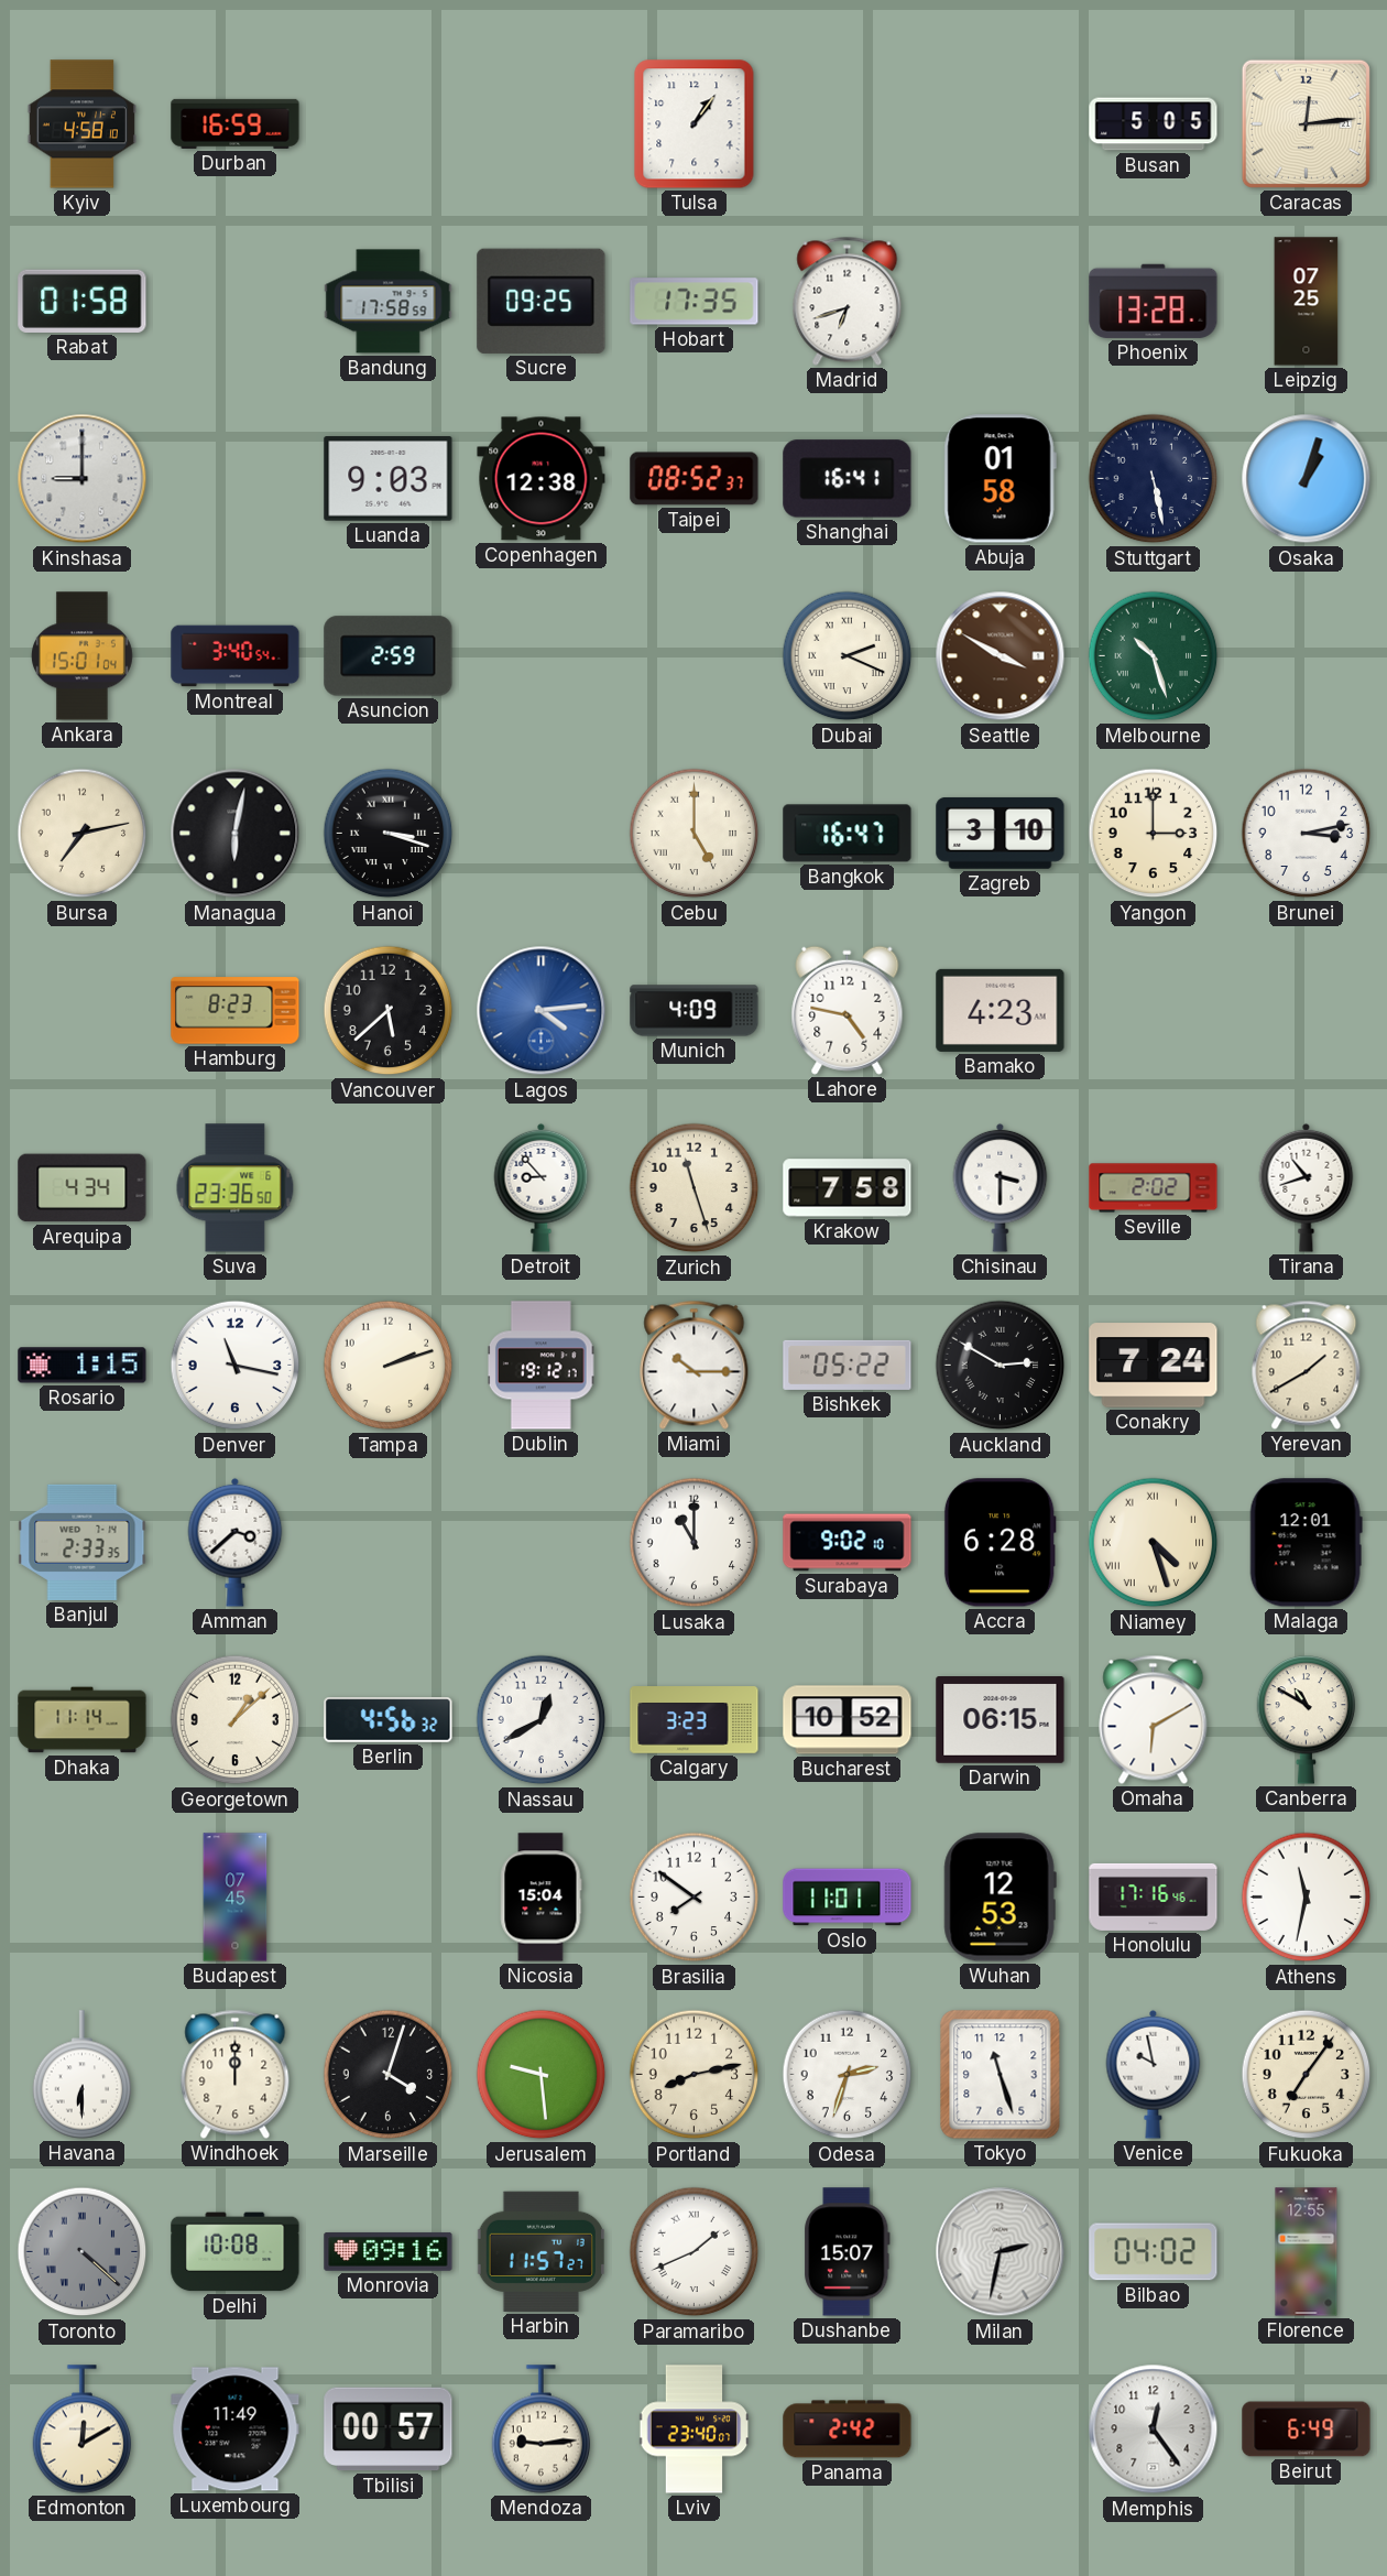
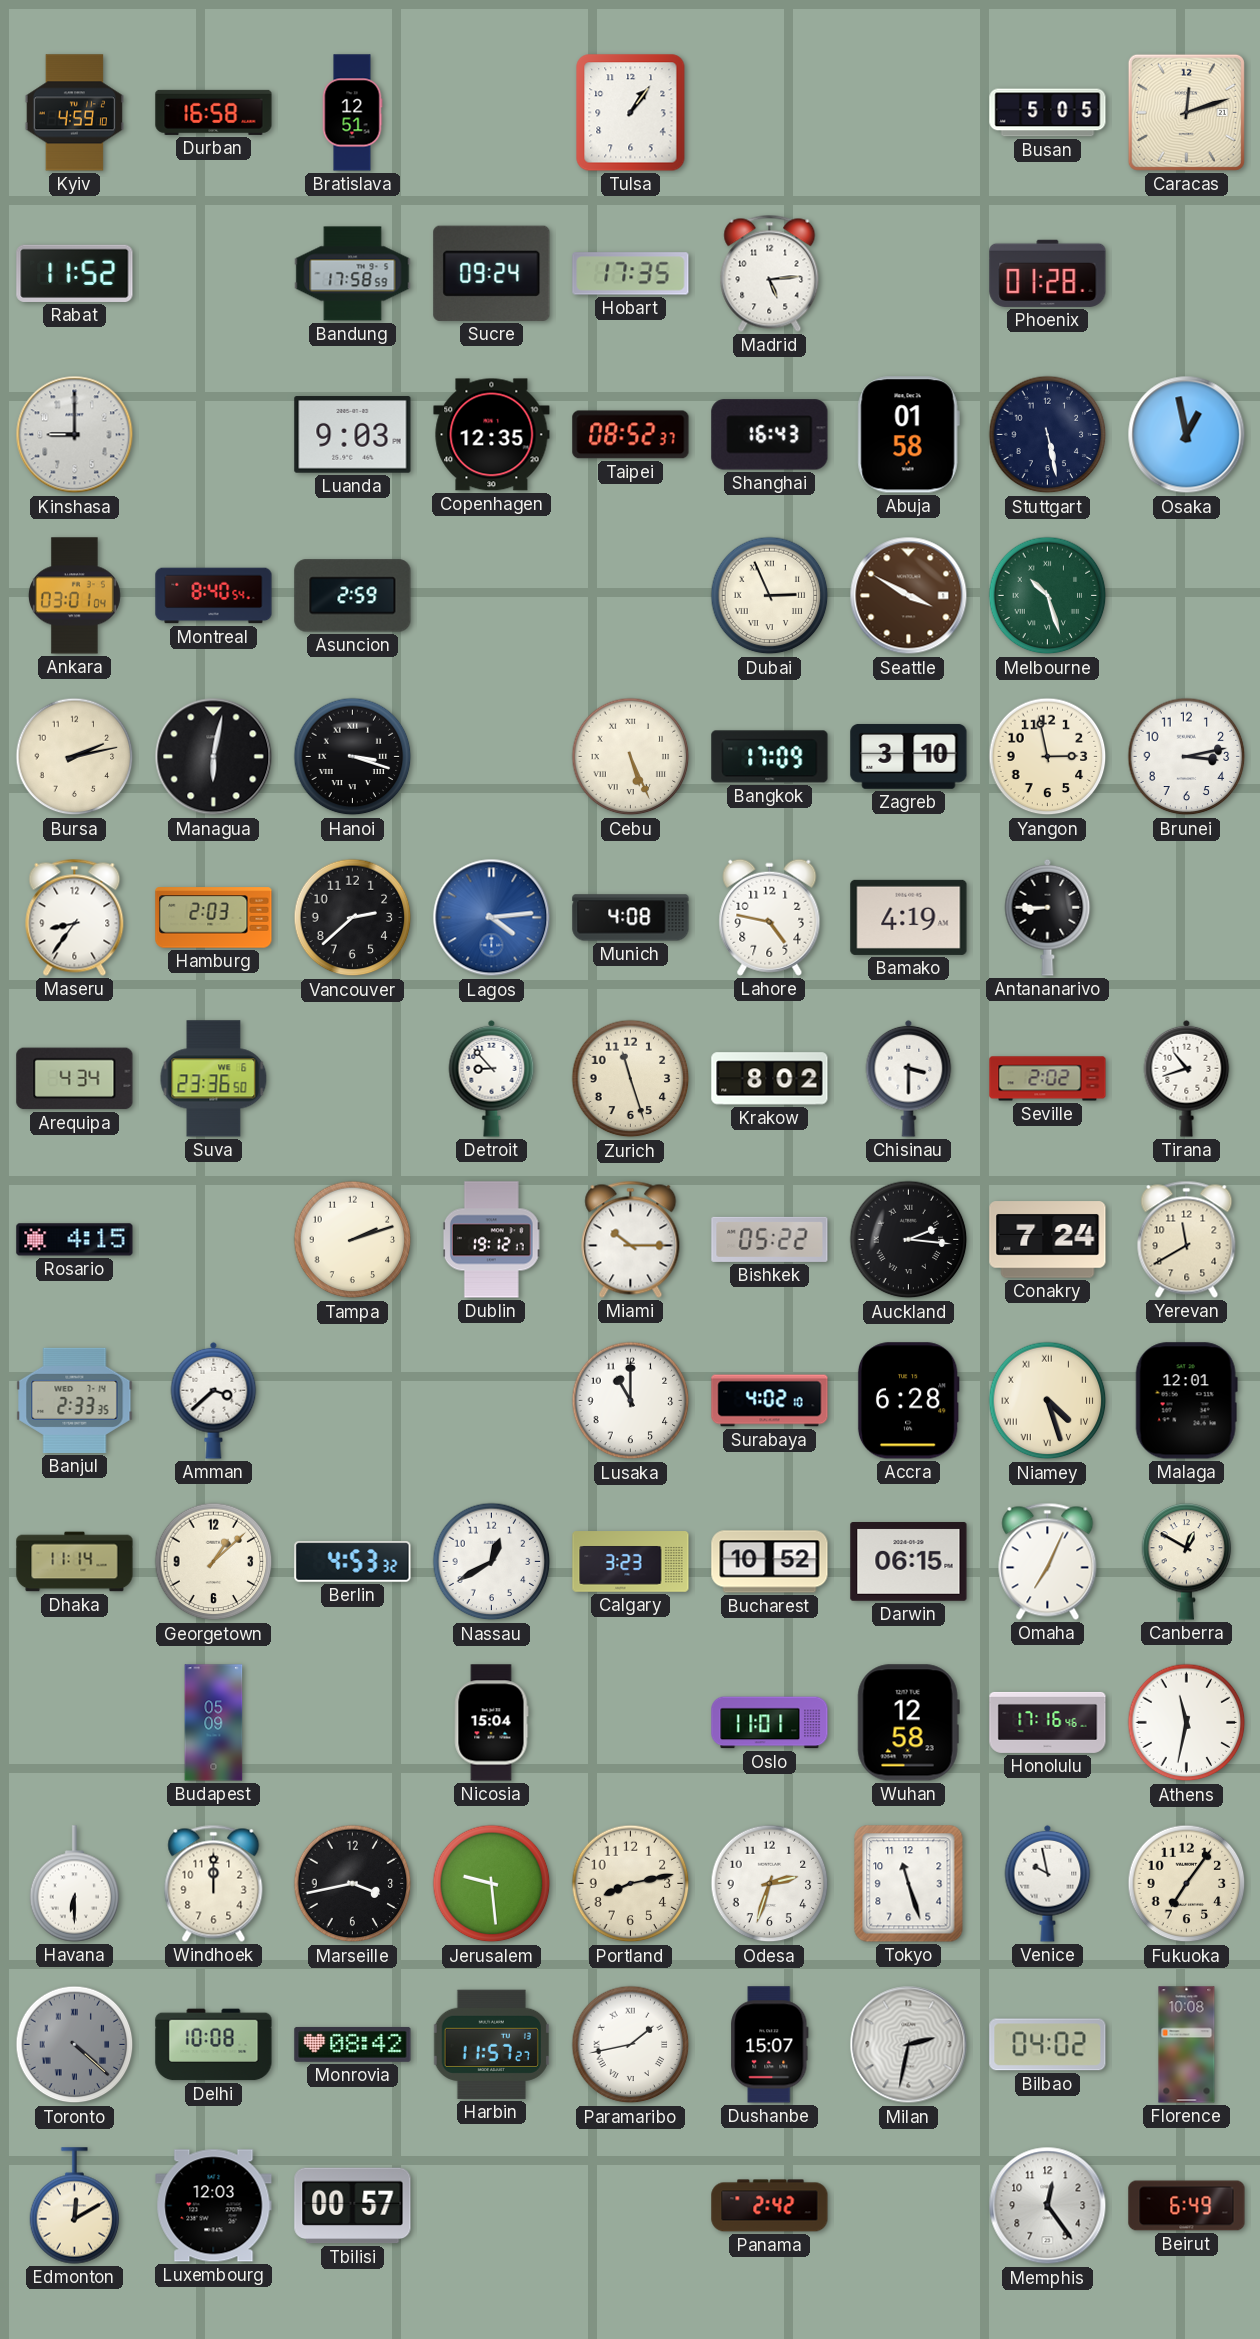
Kyiv: 4:58 -> 4:59 (74, 113)
Durban: 16:59 -> 16:58 (214, 112)
Bratislava: none -> 12:51 (352, 113)
Caracas: 12:14 -> 12:12 (1186, 112)
Rabat: 01:58 -> 11:52 (75, 273)
Sucre: 09:25 -> 09:24 (492, 273)
Madrid: 6:42 -> 5:14 (770, 273)
Phoenix: 13:28 -> 01:28 (1048, 273)
Leipzig: 07:25 -> none (1307, 302)
Copenhagen: 12:38 -> 12:35 (492, 435)
Shanghai: 16:41 -> 16:43 (770, 435)
Osaka: 1:03 -> 12:58 (1187, 435)
Ankara: 15:01 -> 03:01 (74, 596)
Montreal: 3:40 -> 8:40 (214, 596)
Dubai: 2:19 -> 2:56 (770, 596)
Bursa: 7:13 -> 2:13 (75, 757)
Cebu: 5:00 -> 5:26 (631, 757)
Bangkok: 16:47 -> 17:09 (770, 757)
Yangon: 3:00 -> 2:58 (1048, 757)
Maseru: none -> 8:36 (75, 917)
Hamburg: 8:23 -> 2:03 (214, 918)
Vancouver: 5:38 -> 2:38 (353, 918)
Munich: 4:09 -> 4:08 (631, 918)
Bamako: 4:23 -> 4:19 (909, 917)
Antananarivo: none -> 8:45 (1048, 917)
Krakow: 7:58 -> 8:02 (770, 1079)
Rosario: 1:15 -> 4:15 (75, 1240)
Denver: 11:17 -> none (236, 1366)
Auckland: 2:50 -> 2:16 (909, 1240)
Yerevan: 1:40 -> 11:40 (1187, 1239)
Surabaya: 9:02 -> 4:02 (770, 1401)
Berlin: 4:56 -> 4:53 (353, 1562)
Omaha: 6:10 -> 7:04 (1048, 1561)
Canberra: 10:50 -> 12:50 (1187, 1562)
Budapest: 07:45 -> 05:09 (214, 1723)
Brasilia: 7:51 -> none (695, 1898)
Wuhan: 12:53 -> 12:58 (908, 1723)
Marseille: 4:03 -> 3:43 (353, 1884)
Monrovia: 09:16 -> 08:42 (353, 2044)
Paramaribo: 1:41 -> 1:43 (631, 2045)
Florence: 12:55 -> 10:08 (1187, 2045)
Luxembourg: 11:49 -> 12:03 (214, 2206)
Mendoza: 9:14 -> none (542, 2430)
Lviv: 23:40 -> none (695, 2430)
